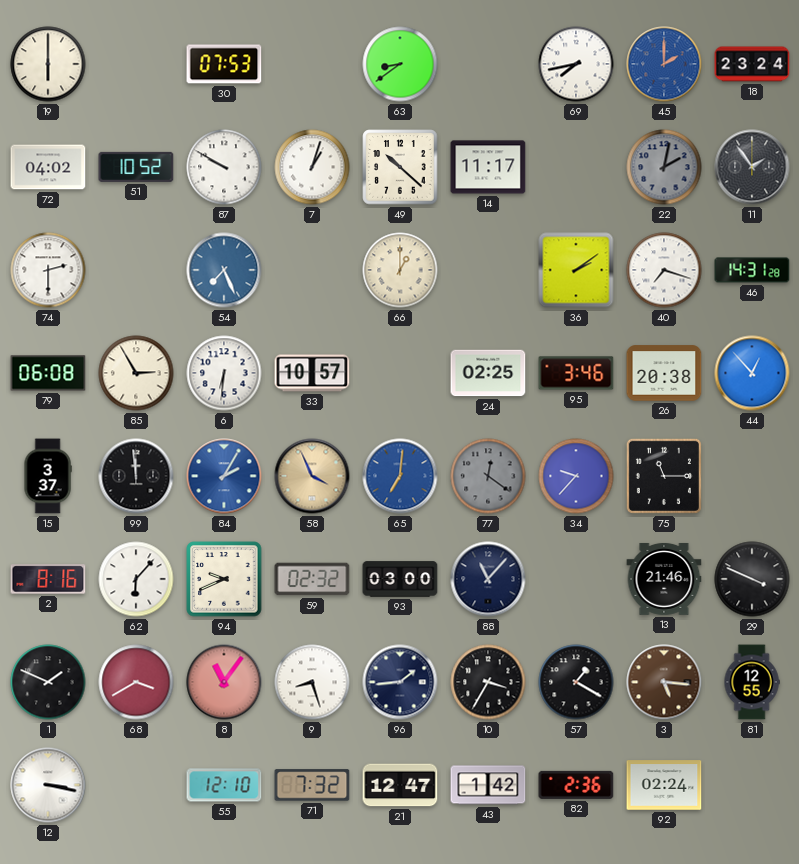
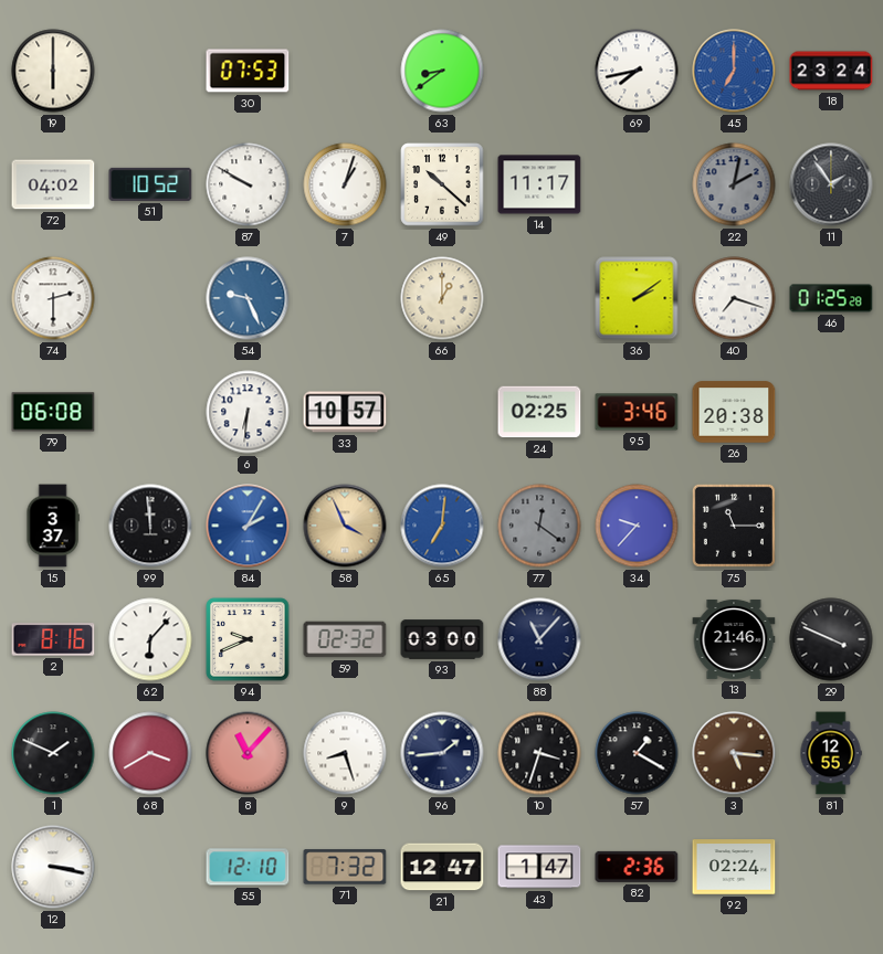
45: 2:00 -> 7:00 (734, 71)
54: 7:26 -> 9:26 (248, 298)
46: 14:31 -> 01:25 (831, 298)
85: 2:55 -> none (136, 373)
44: 12:53 -> none (752, 373)
8: 11:06 -> 11:07 (248, 753)
10: 3:35 -> 3:33 (539, 753)
43: 1:42 -> 1:47 (539, 867)
